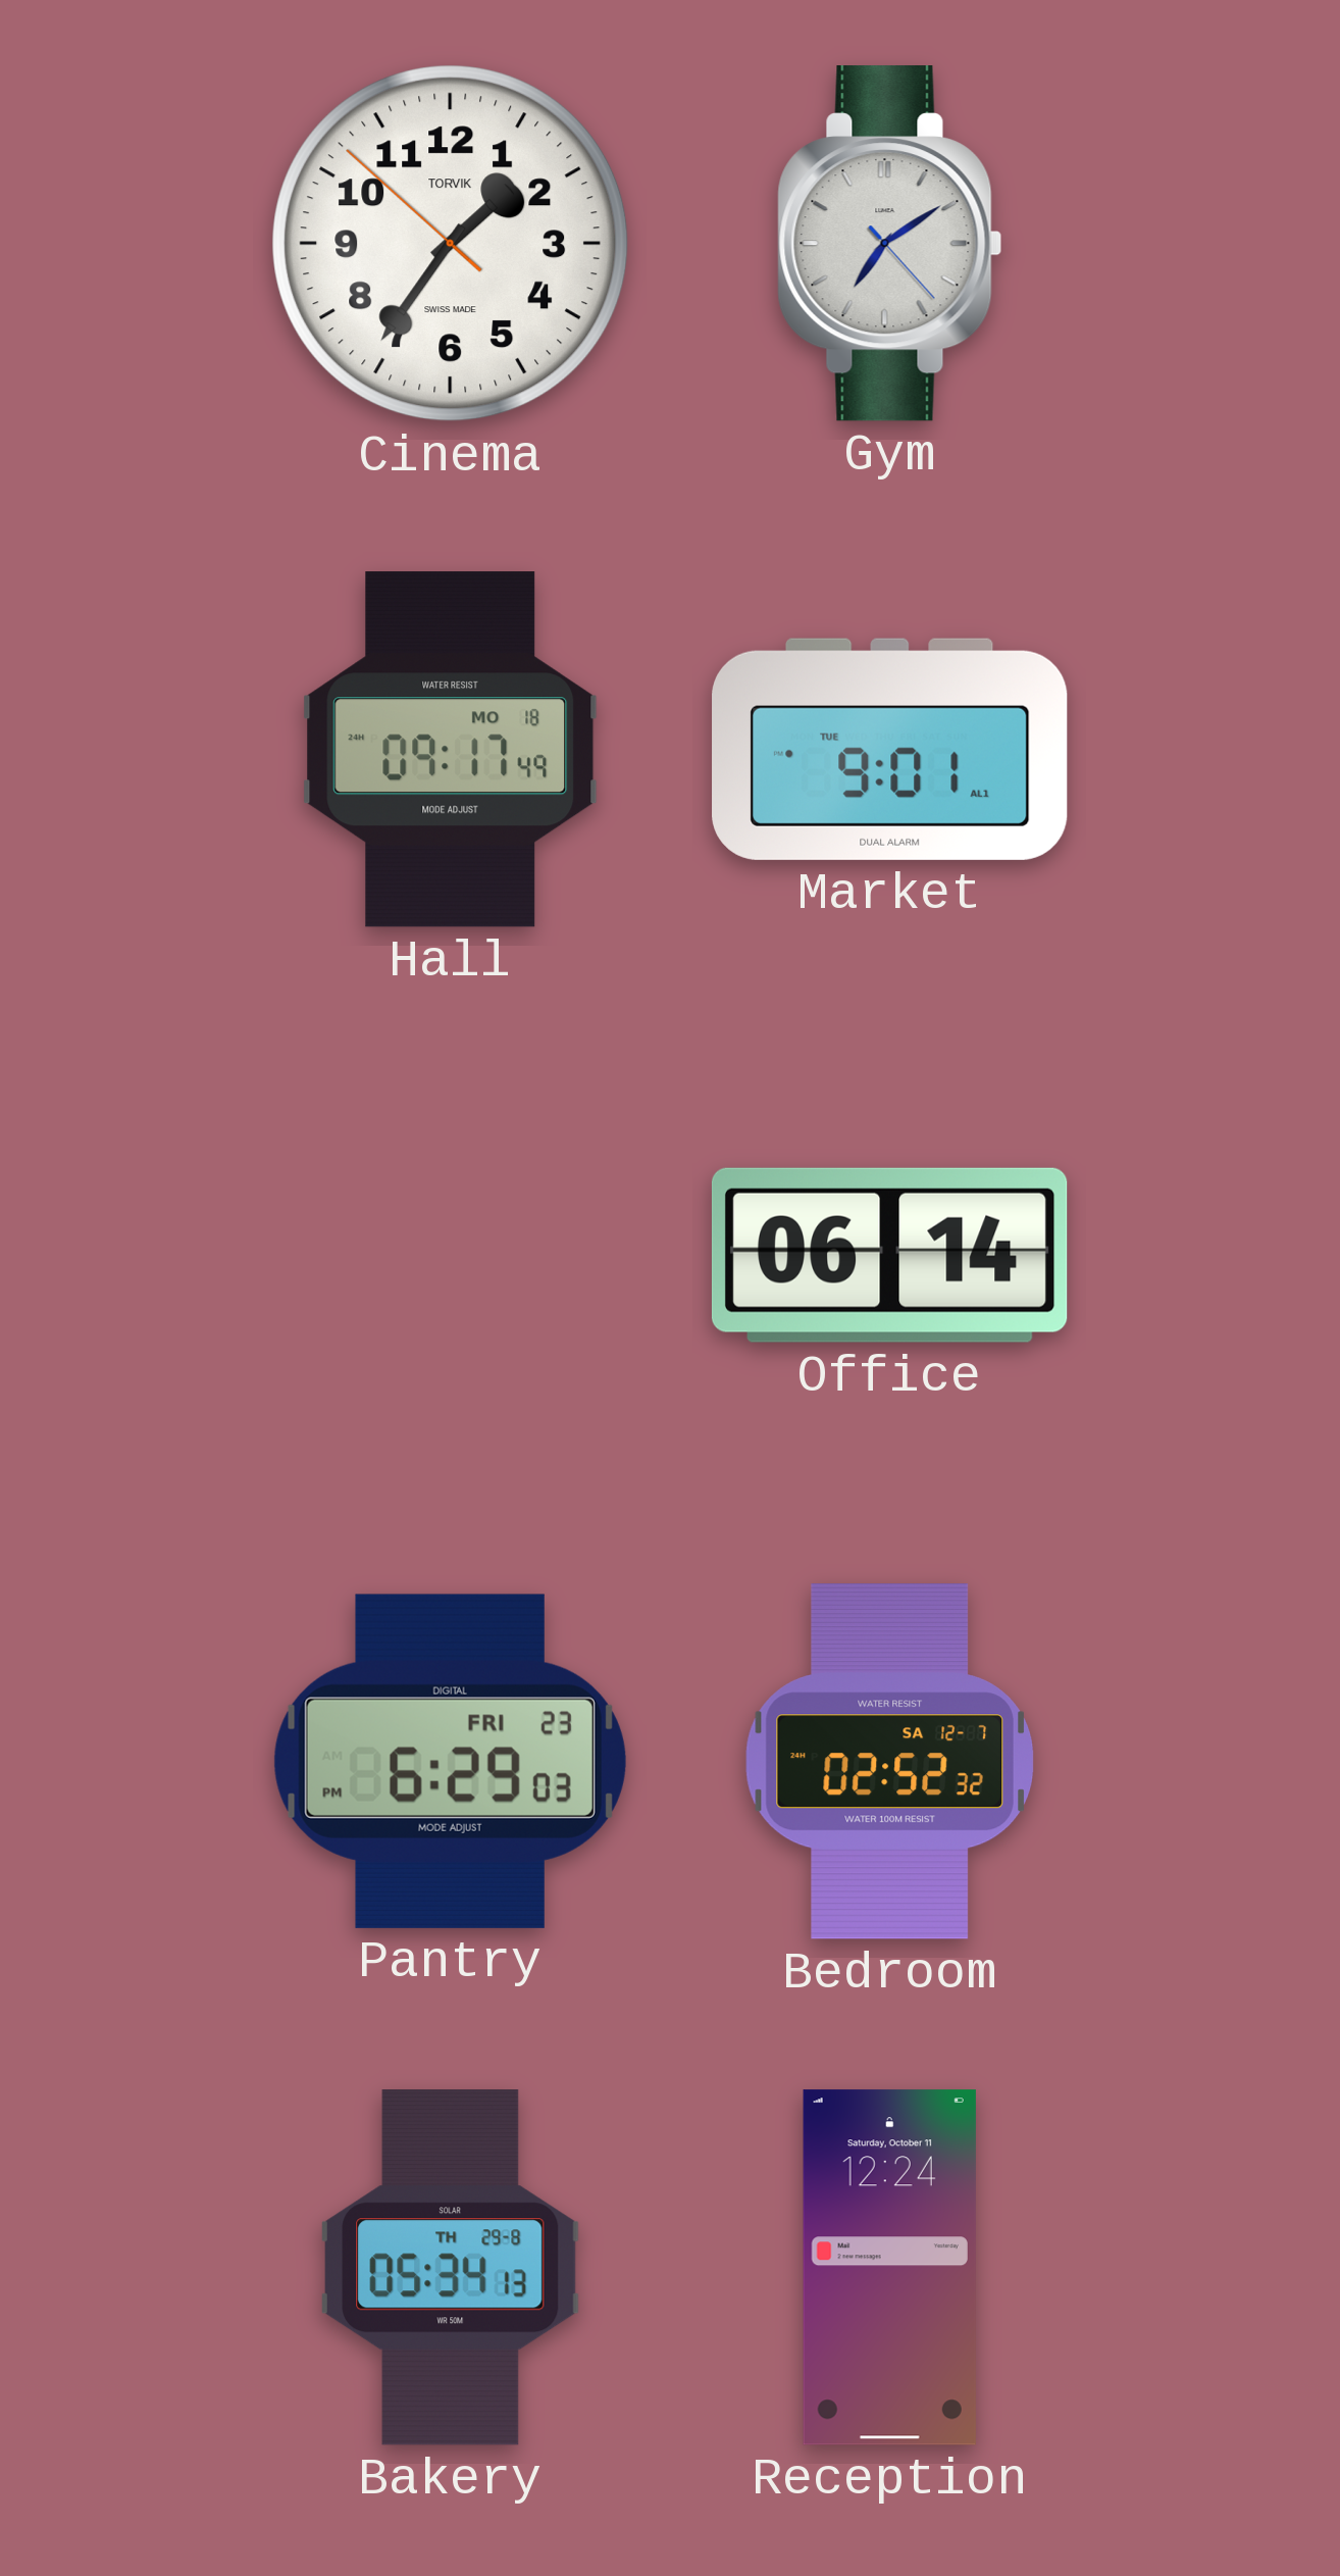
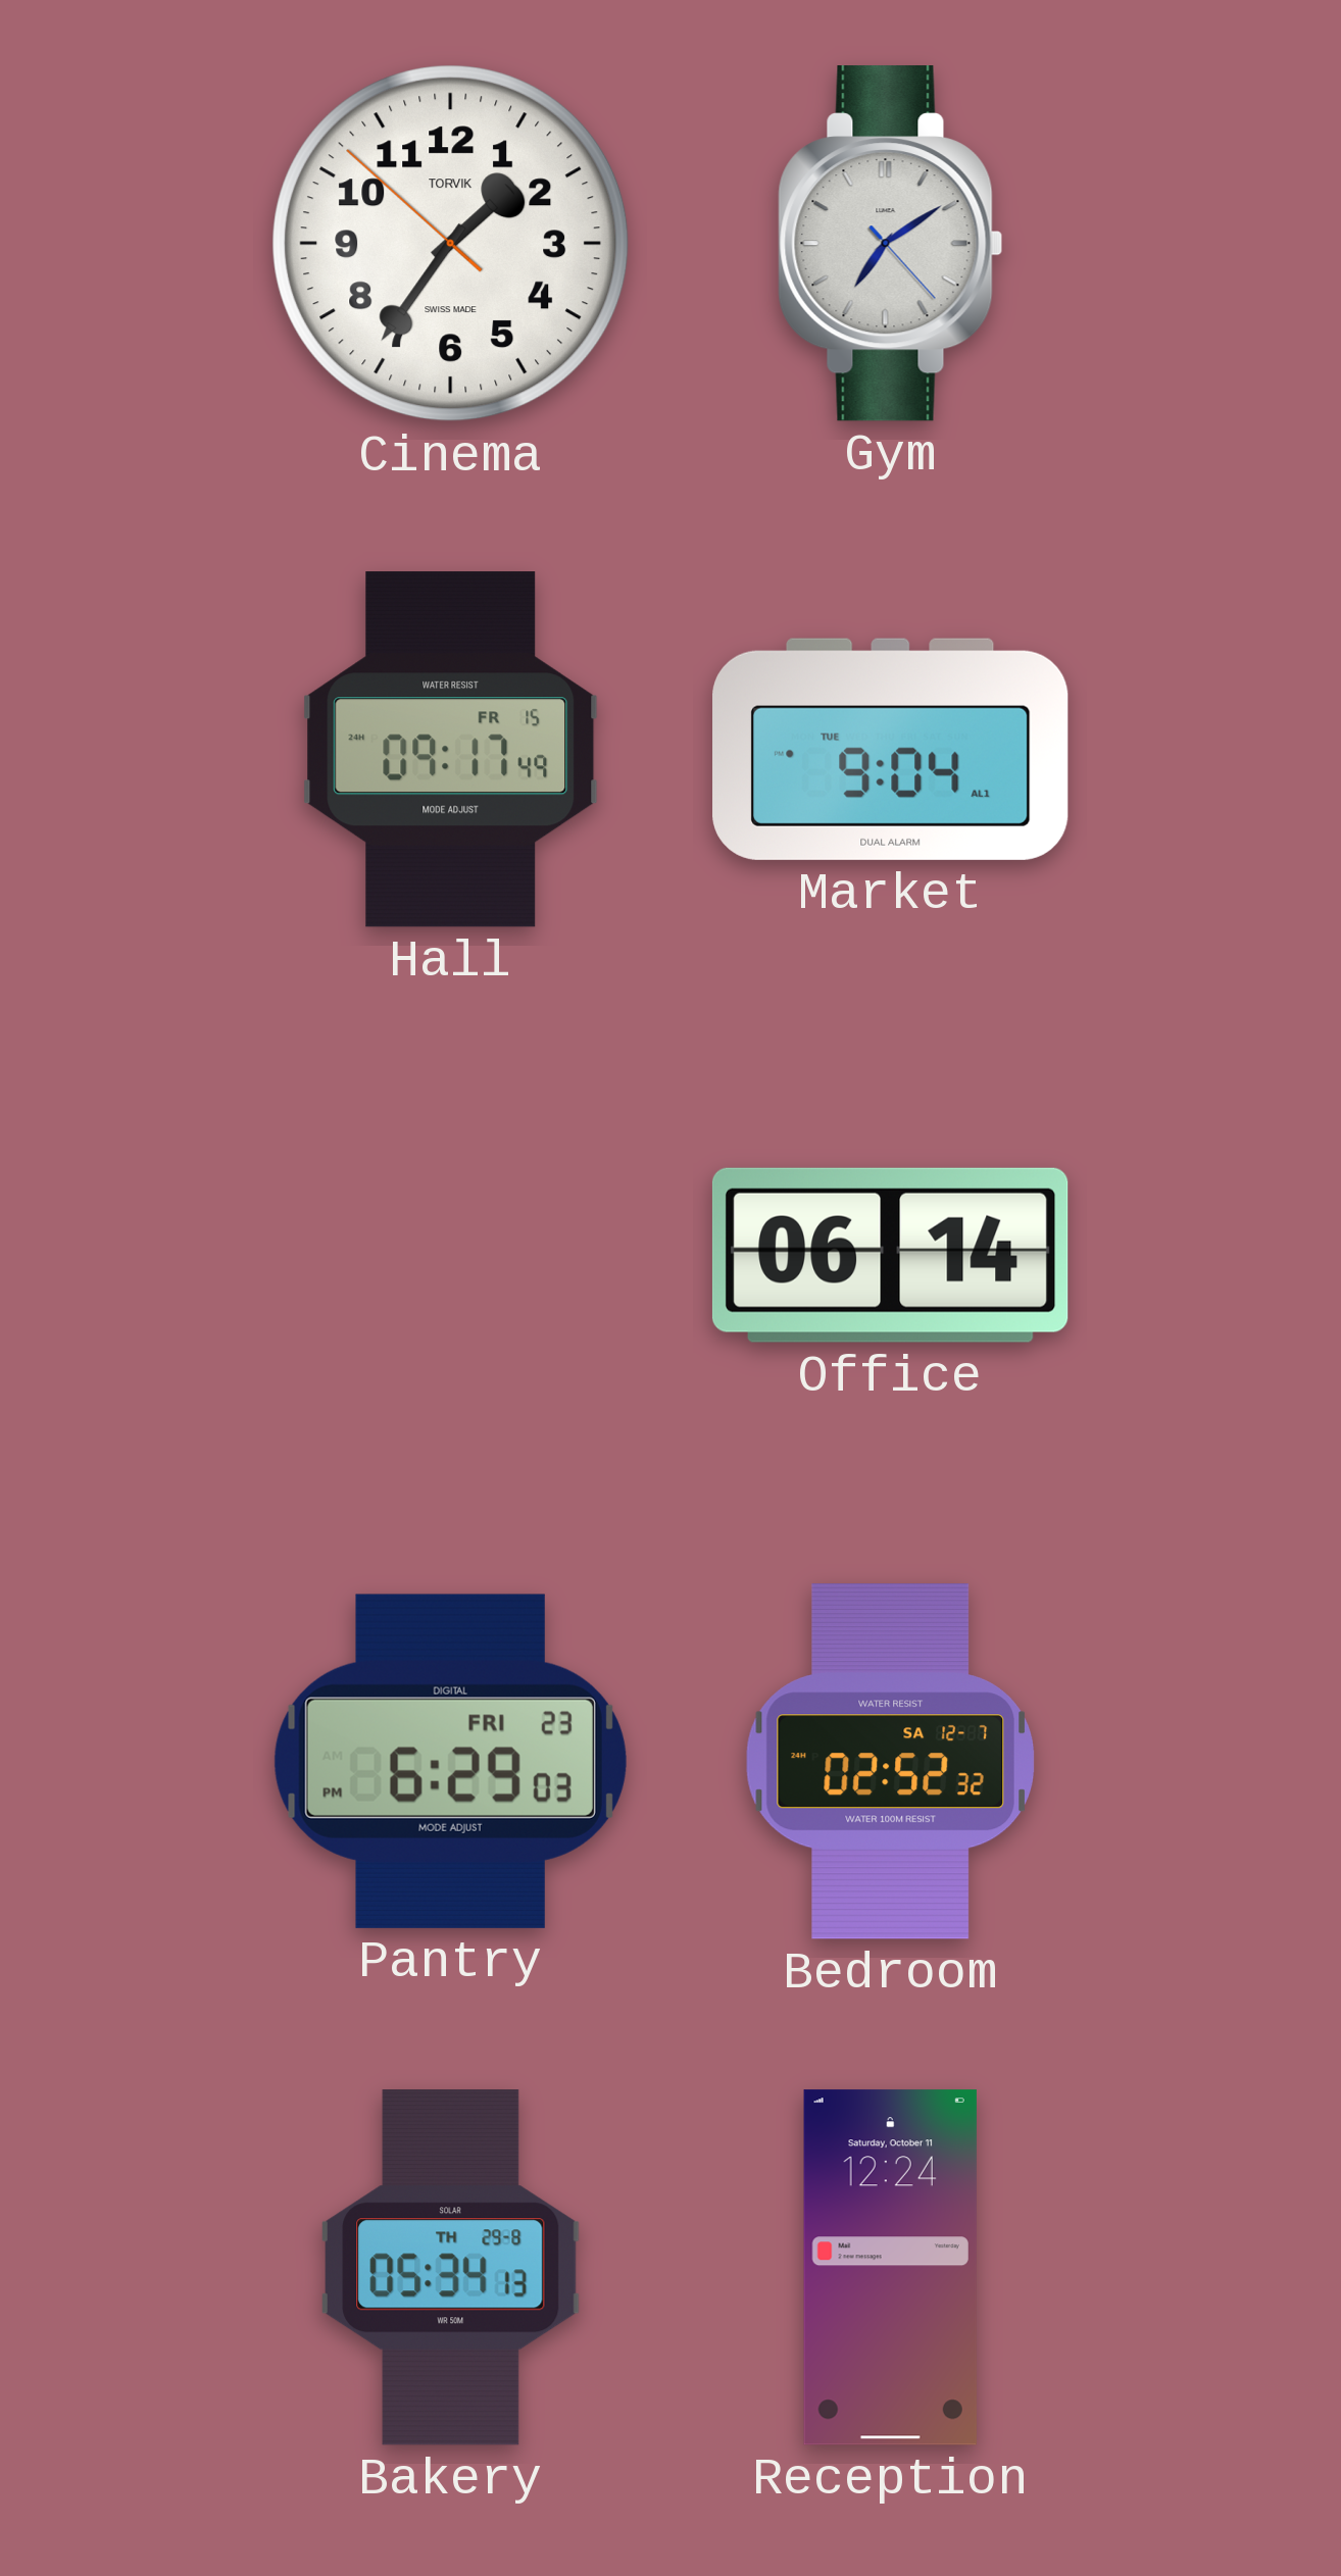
Hall date: MO 18 -> FR 15 (451, 750)
Market: 9:01 -> 9:04 (891, 749)
